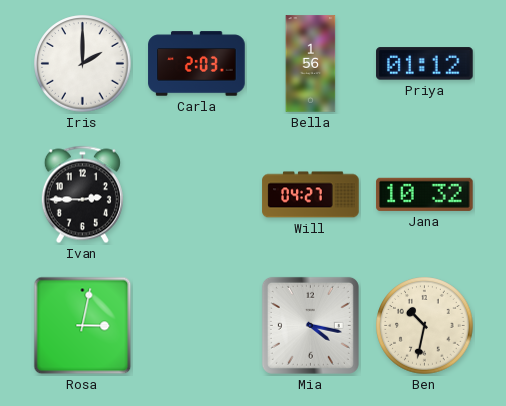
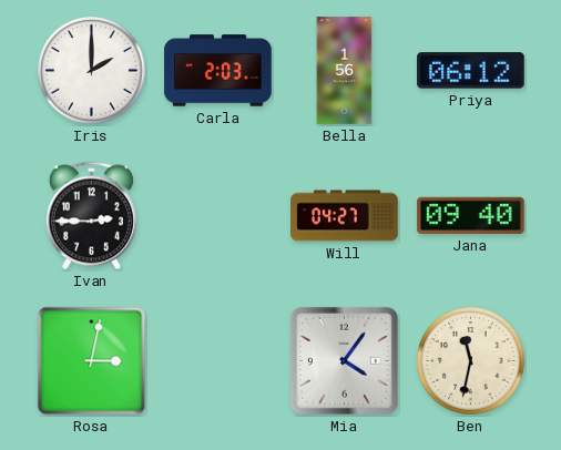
Priya: 01:12 -> 06:12 (471, 71)
Jana: 10:32 -> 09:40 (471, 215)
Mia: 4:17 -> 4:06 (344, 360)
Ben: 10:32 -> 11:32 (471, 361)
